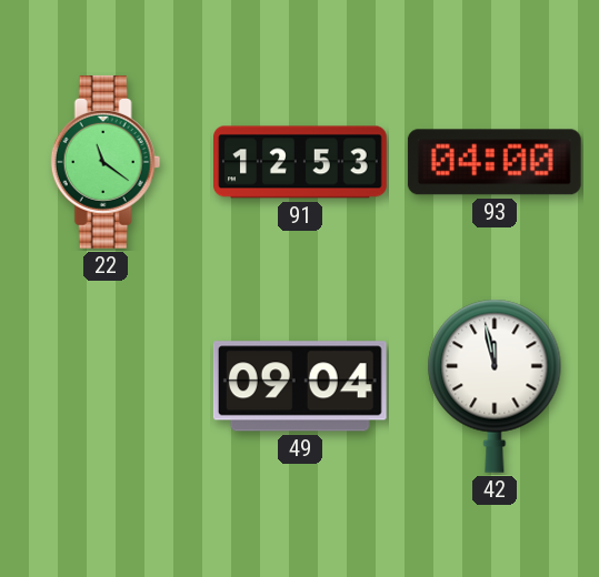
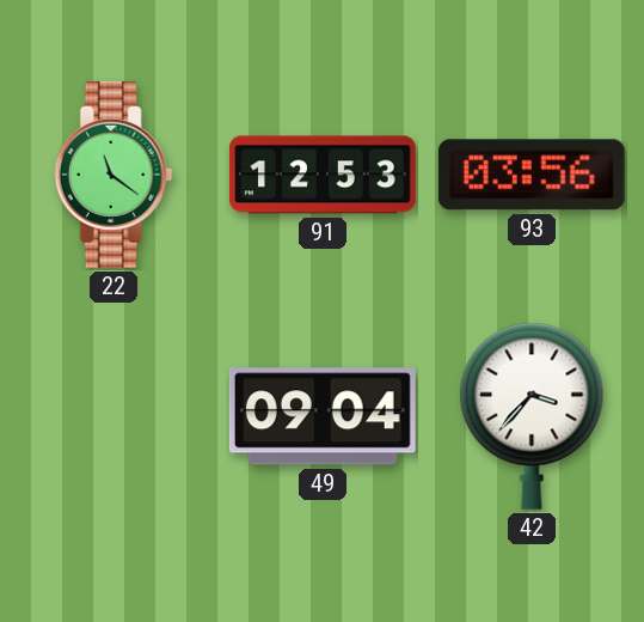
93: 04:00 -> 03:56 (532, 175)
42: 11:58 -> 3:37 (532, 416)
